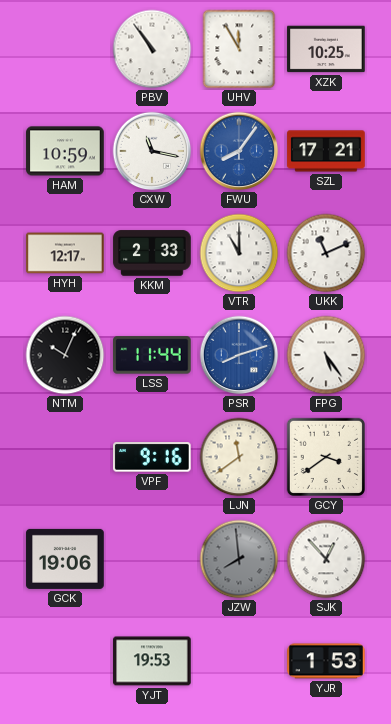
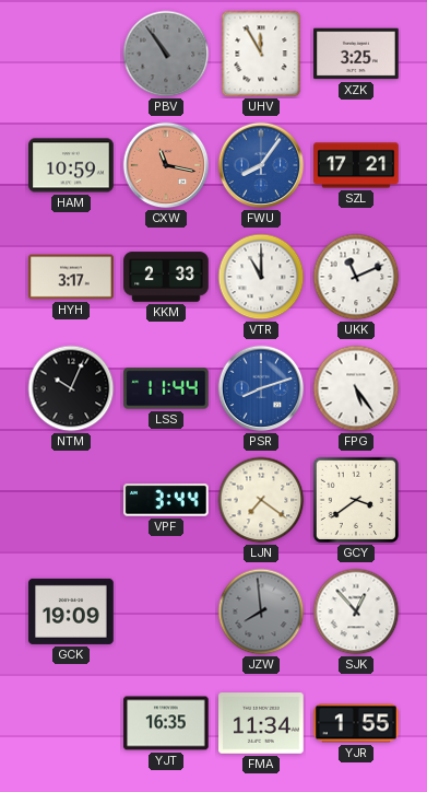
PBV dial: white -> grey (166, 54)
XZK: 10:25 -> 3:25 (356, 54)
CXW dial: white -> salmon (166, 165)
HYH: 12:17 -> 3:17 (71, 277)
VPF: 9:16 -> 3:44 (167, 500)
LJN: 11:39 -> 7:21 (261, 500)
GCK: 19:06 -> 19:09 (71, 612)
YJT: 19:53 -> 16:35 (166, 723)
FMA: none -> 11:34 (261, 723)
YJR: 1:53 -> 1:55 (356, 723)
